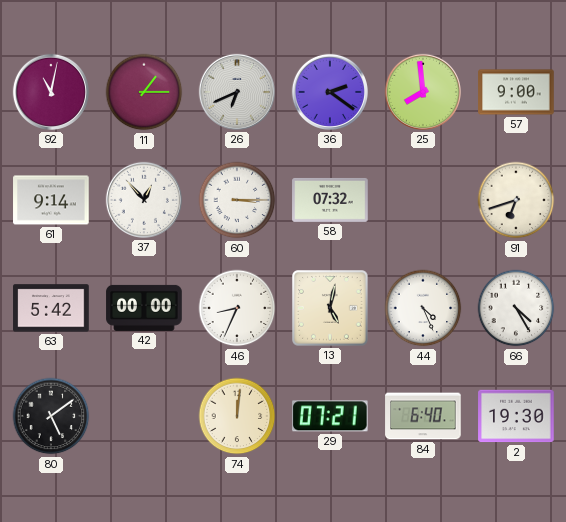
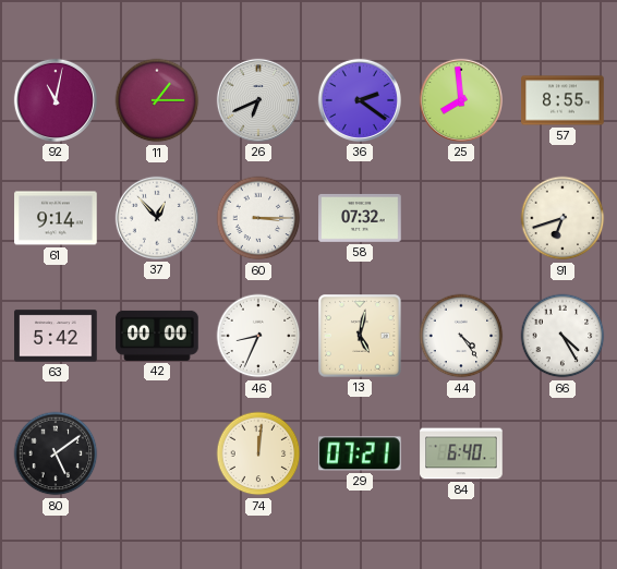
57: 9:00 -> 8:55 (562, 100)
44: 4:26 -> 4:24 (461, 336)
2: 19:30 -> none (516, 416)
